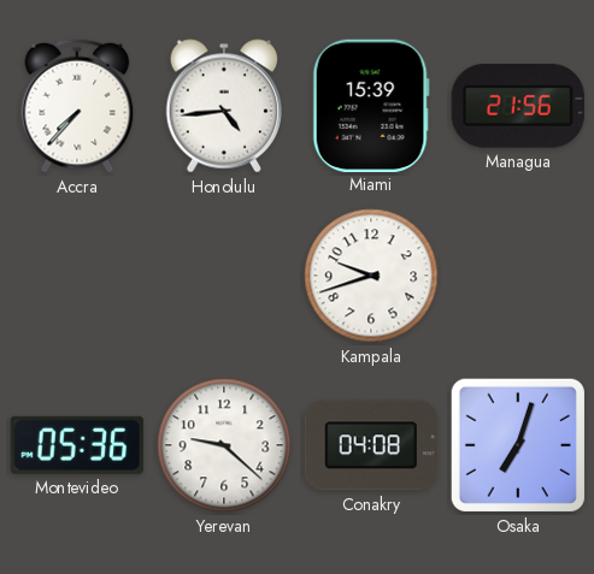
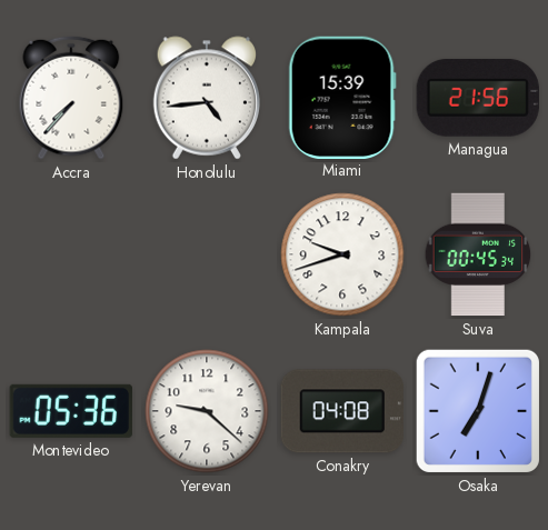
Suva: none -> 00:45 (478, 254)
